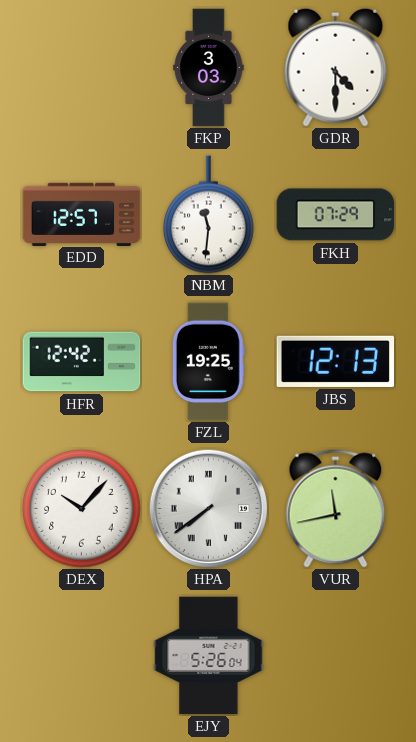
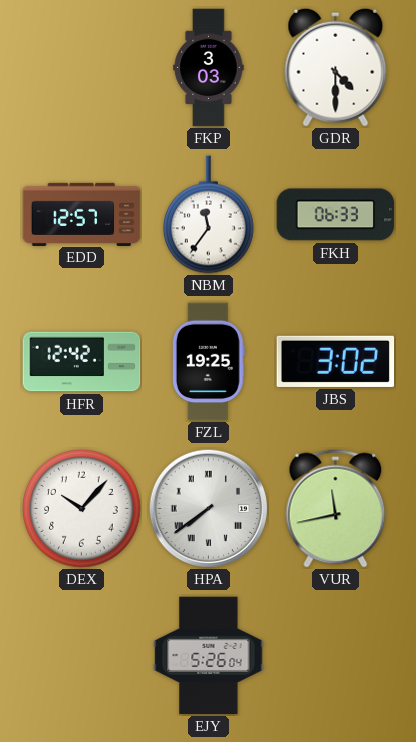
NBM: 11:31 -> 11:36 (208, 215)
FKH: 07:29 -> 06:33 (336, 215)
JBS: 12:13 -> 3:02 (336, 361)
